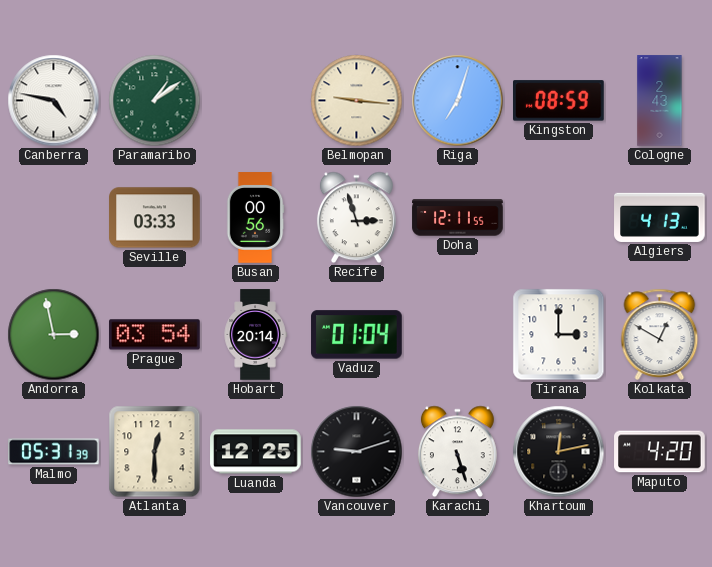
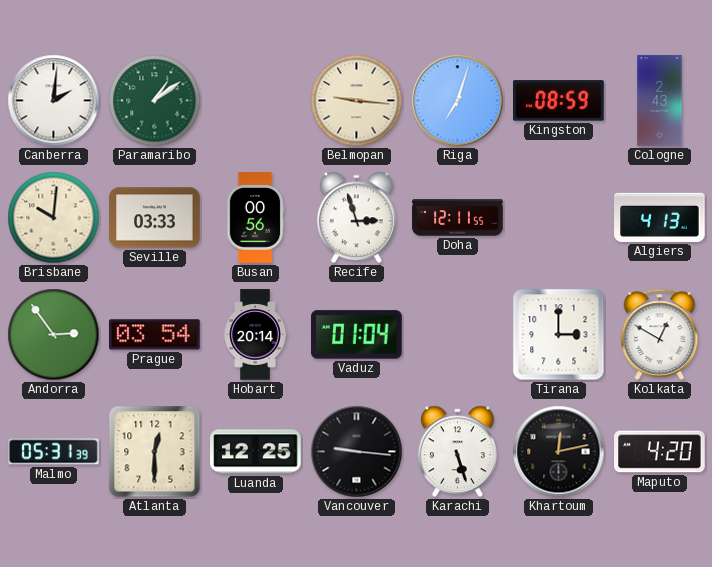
Canberra: 4:47 -> 2:01 (54, 101)
Brisbane: none -> 10:01 (54, 218)
Andorra: 2:58 -> 2:54 (54, 335)
Vancouver: 9:12 -> 9:16 (357, 452)
